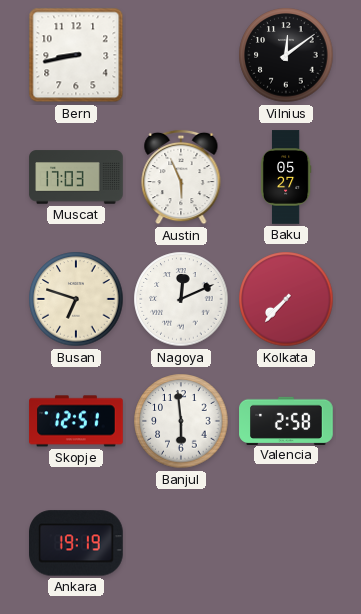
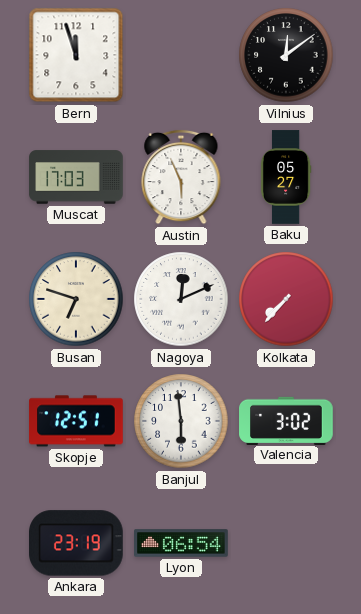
Bern: 8:43 -> 11:57 (76, 55)
Valencia: 2:58 -> 3:02 (286, 420)
Ankara: 19:19 -> 23:19 (77, 543)
Lyon: none -> 06:54 (181, 543)
